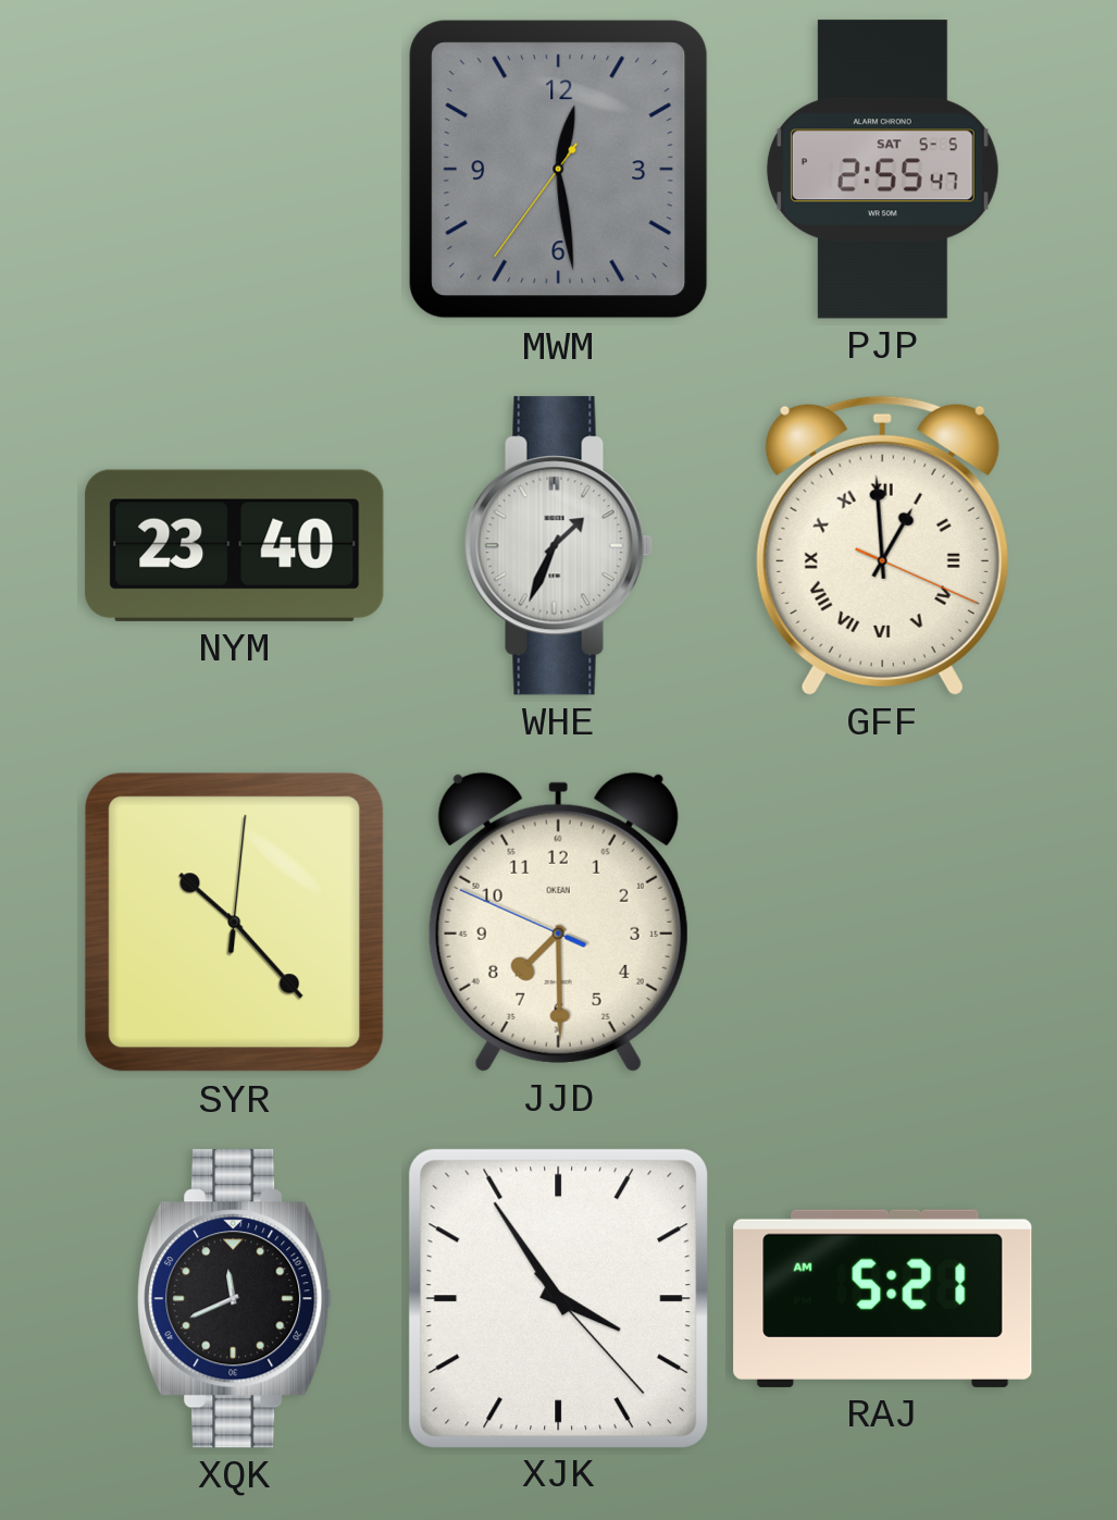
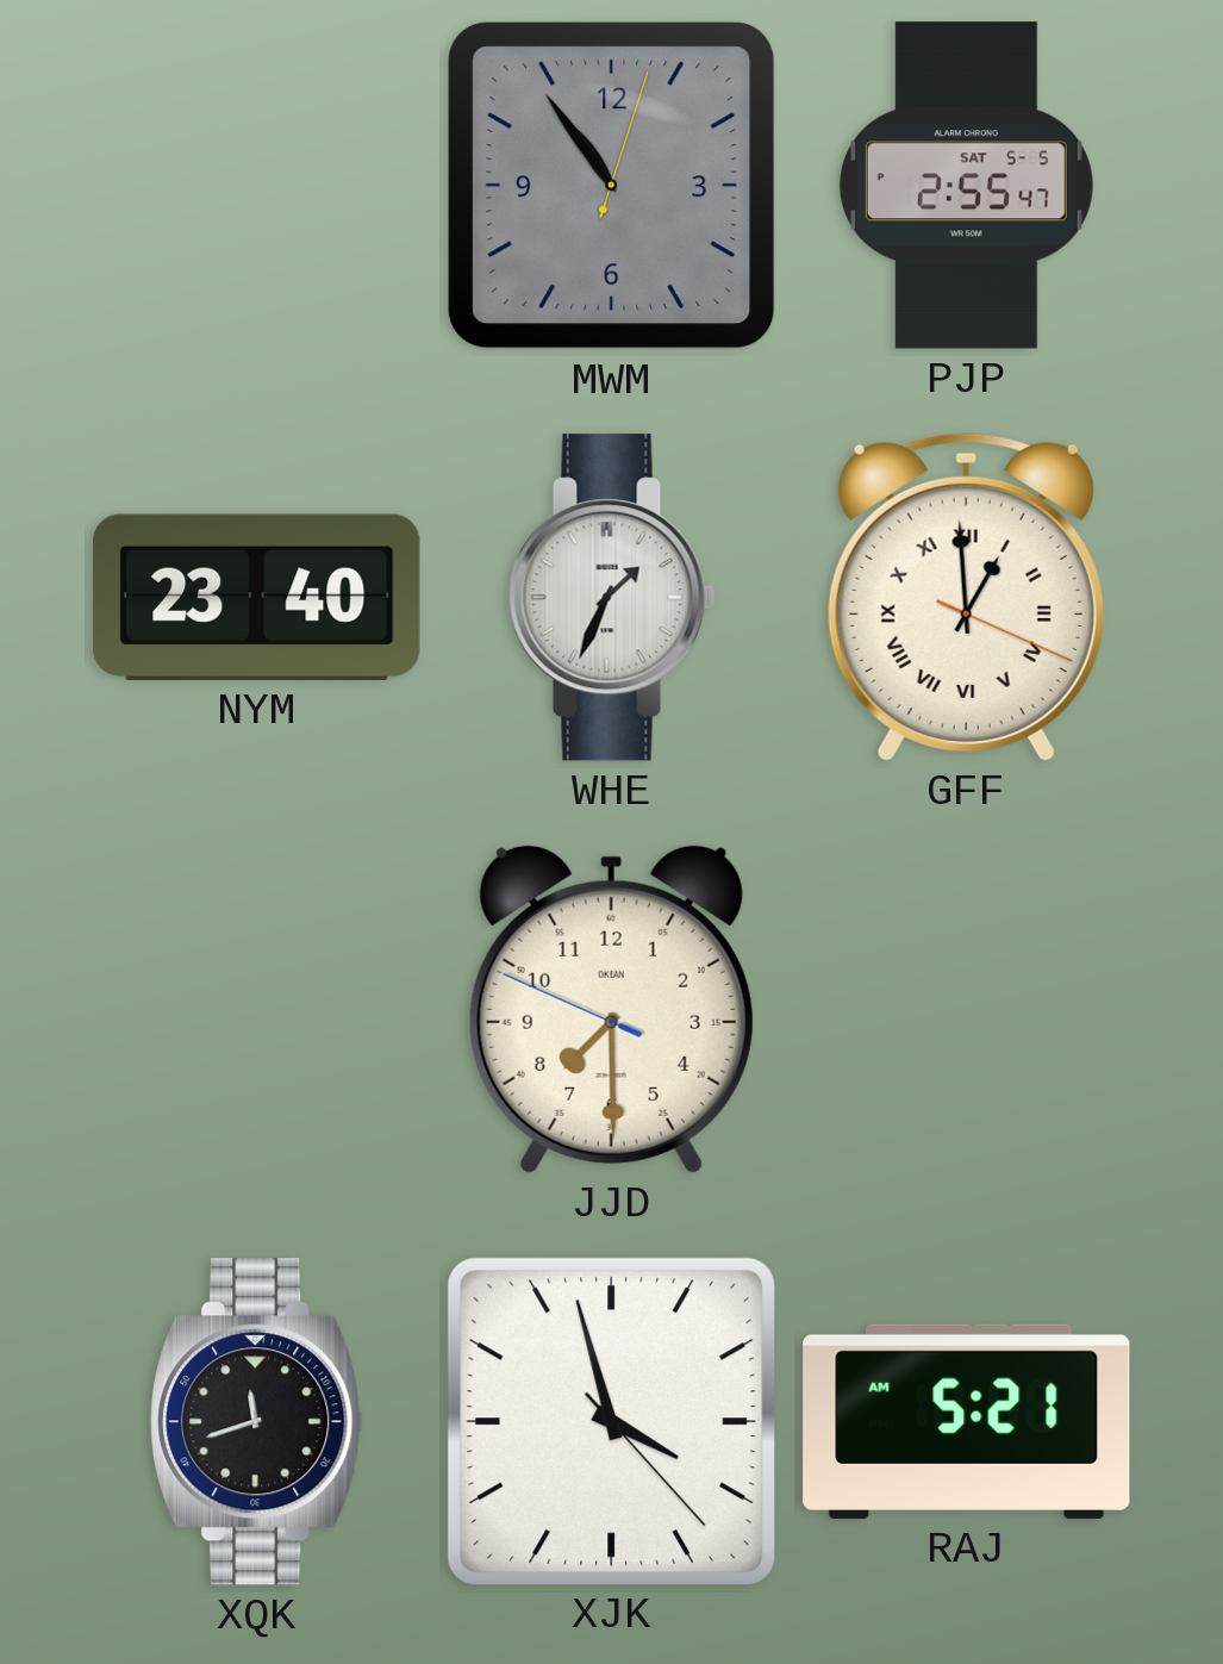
MWM: 12:28 -> 10:54 (612, 186)
SYR: 10:23 -> none (235, 923)
XQK: 11:41 -> 11:42 (257, 1422)
XJK: 3:54 -> 3:57 (611, 1421)
